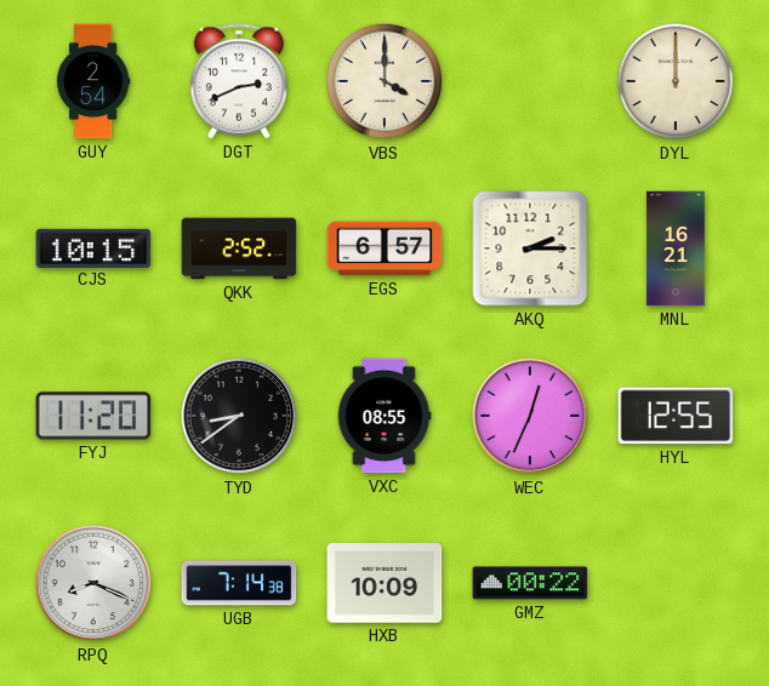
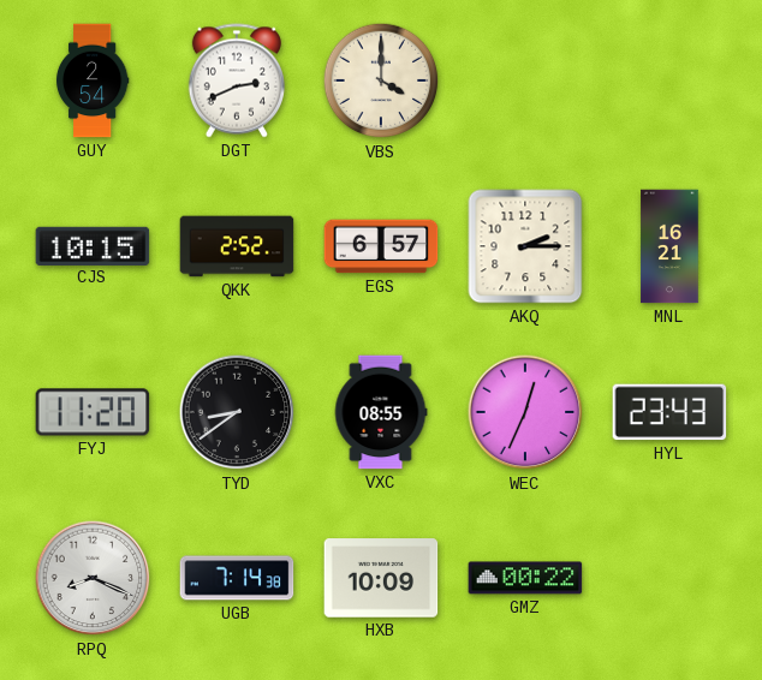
DYL: 12:00 -> none (676, 81)
HYL: 12:55 -> 23:43 (669, 412)
